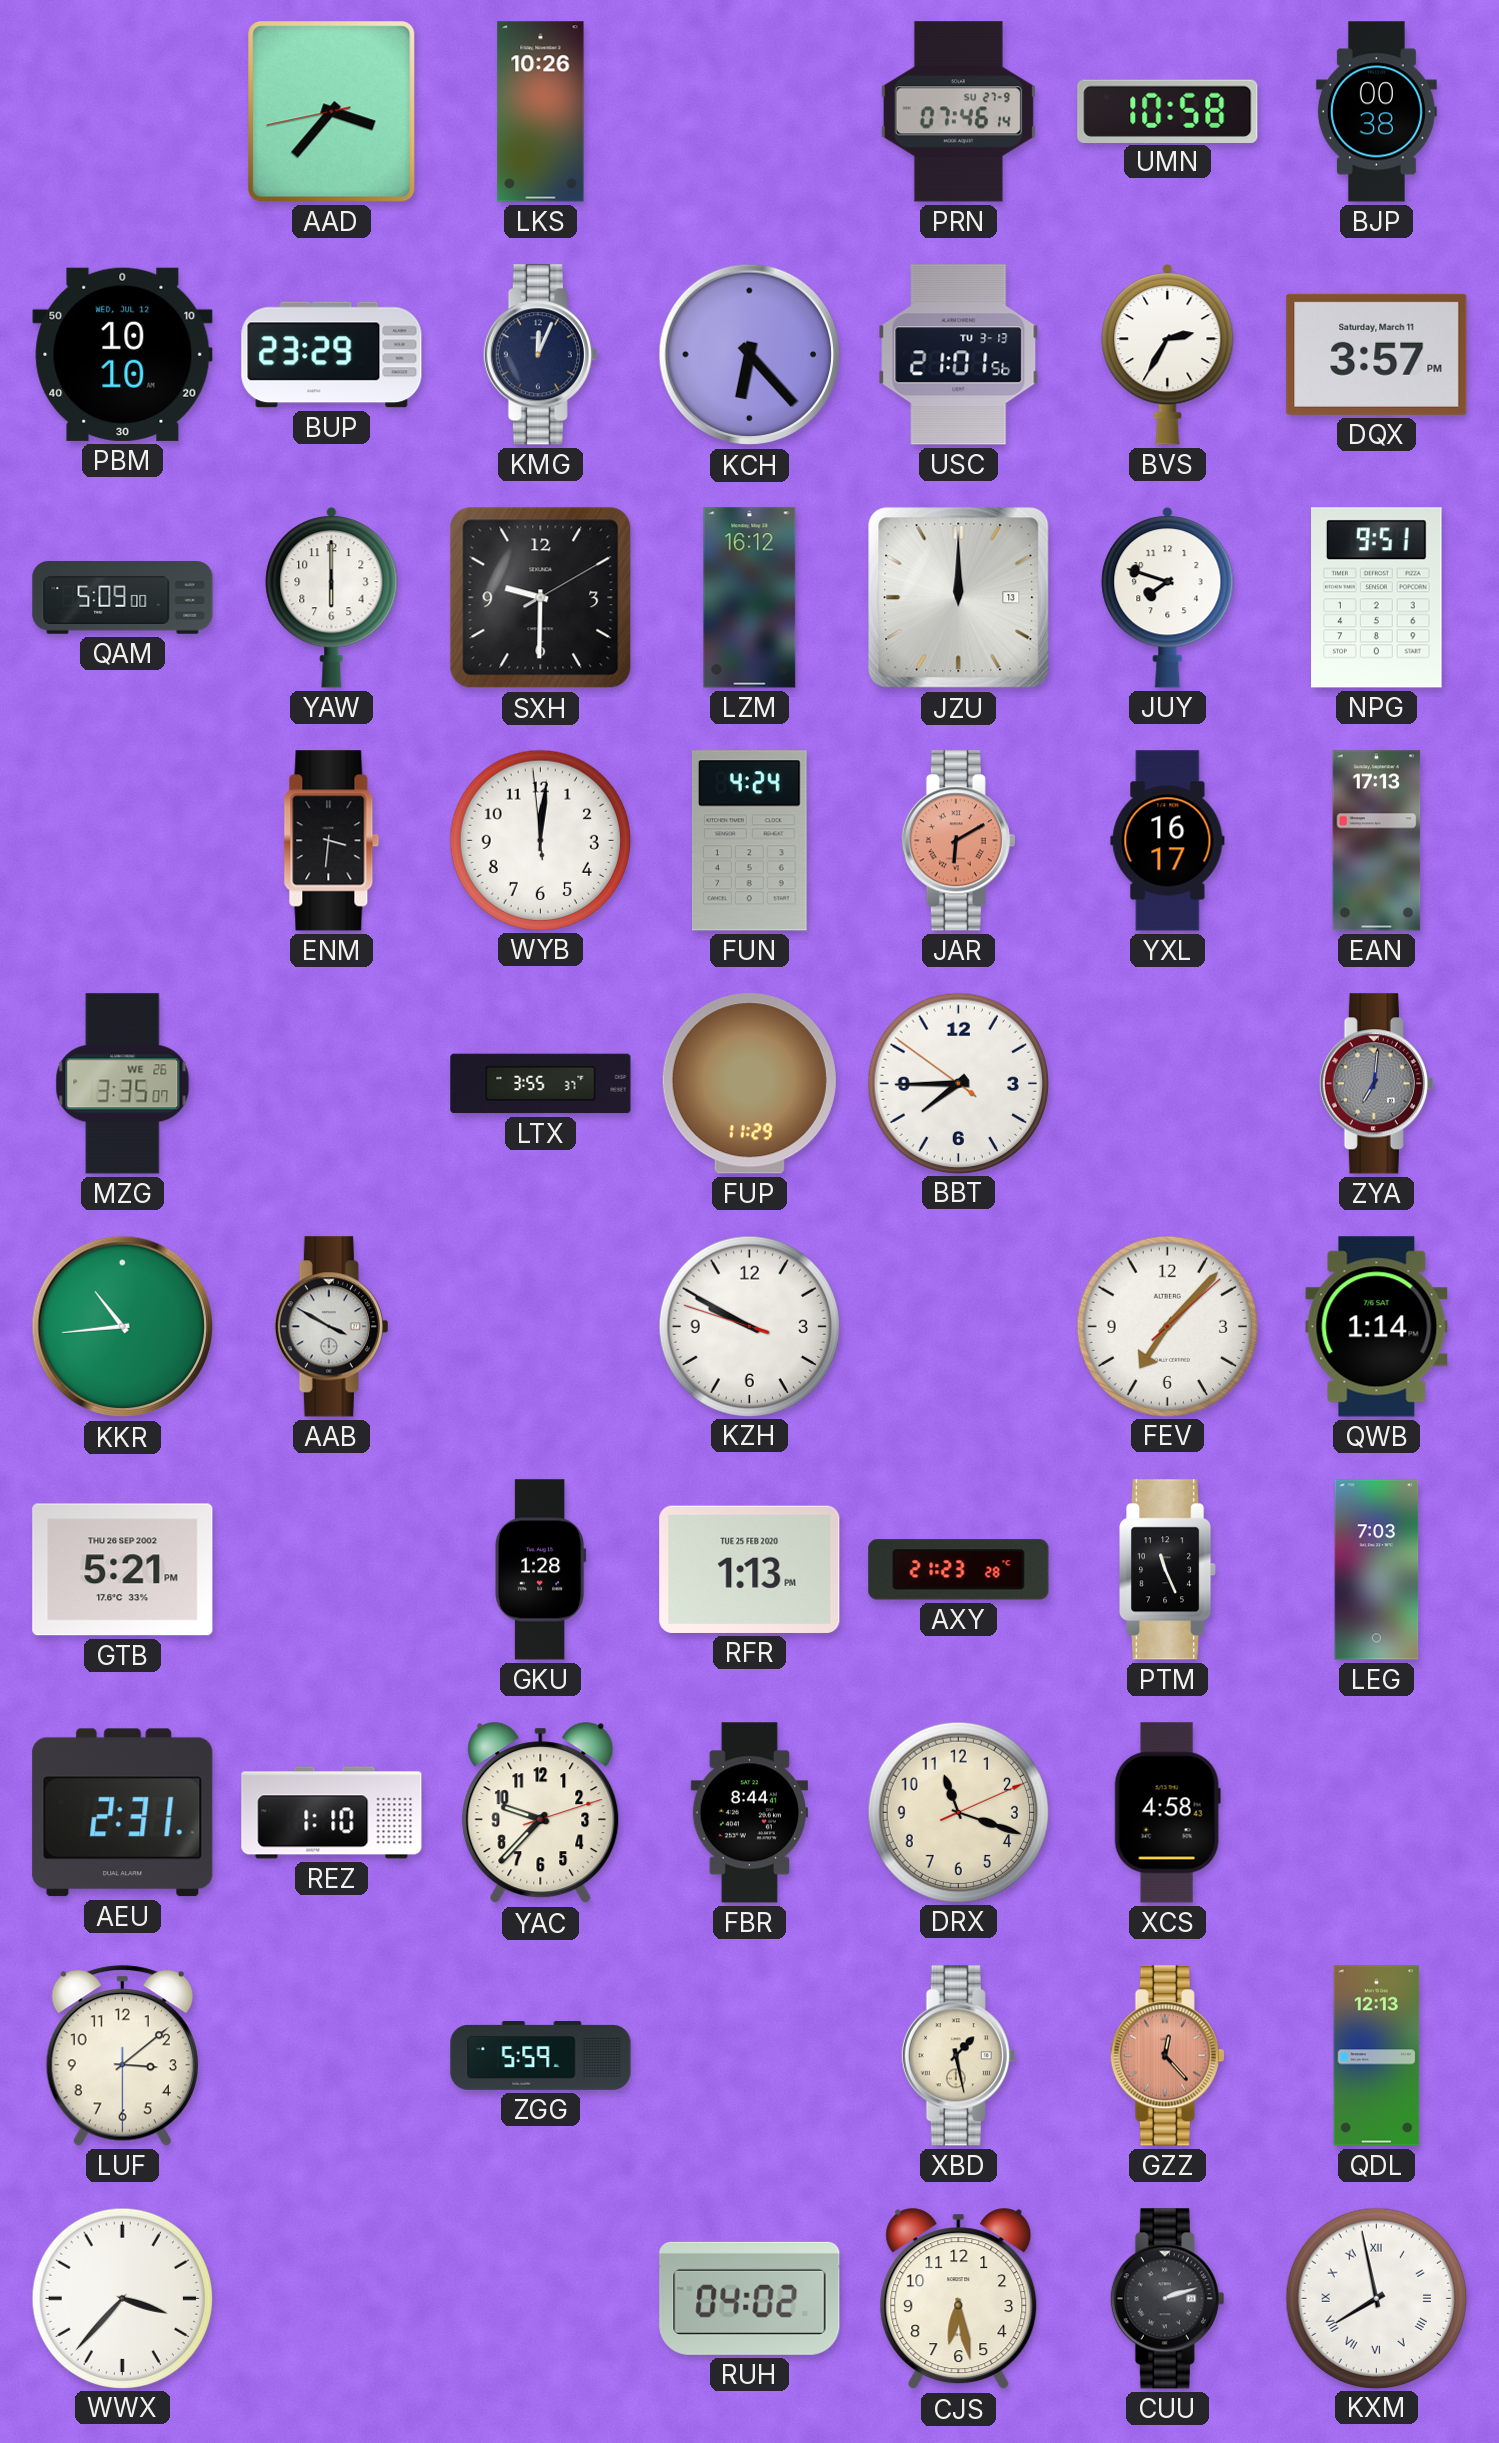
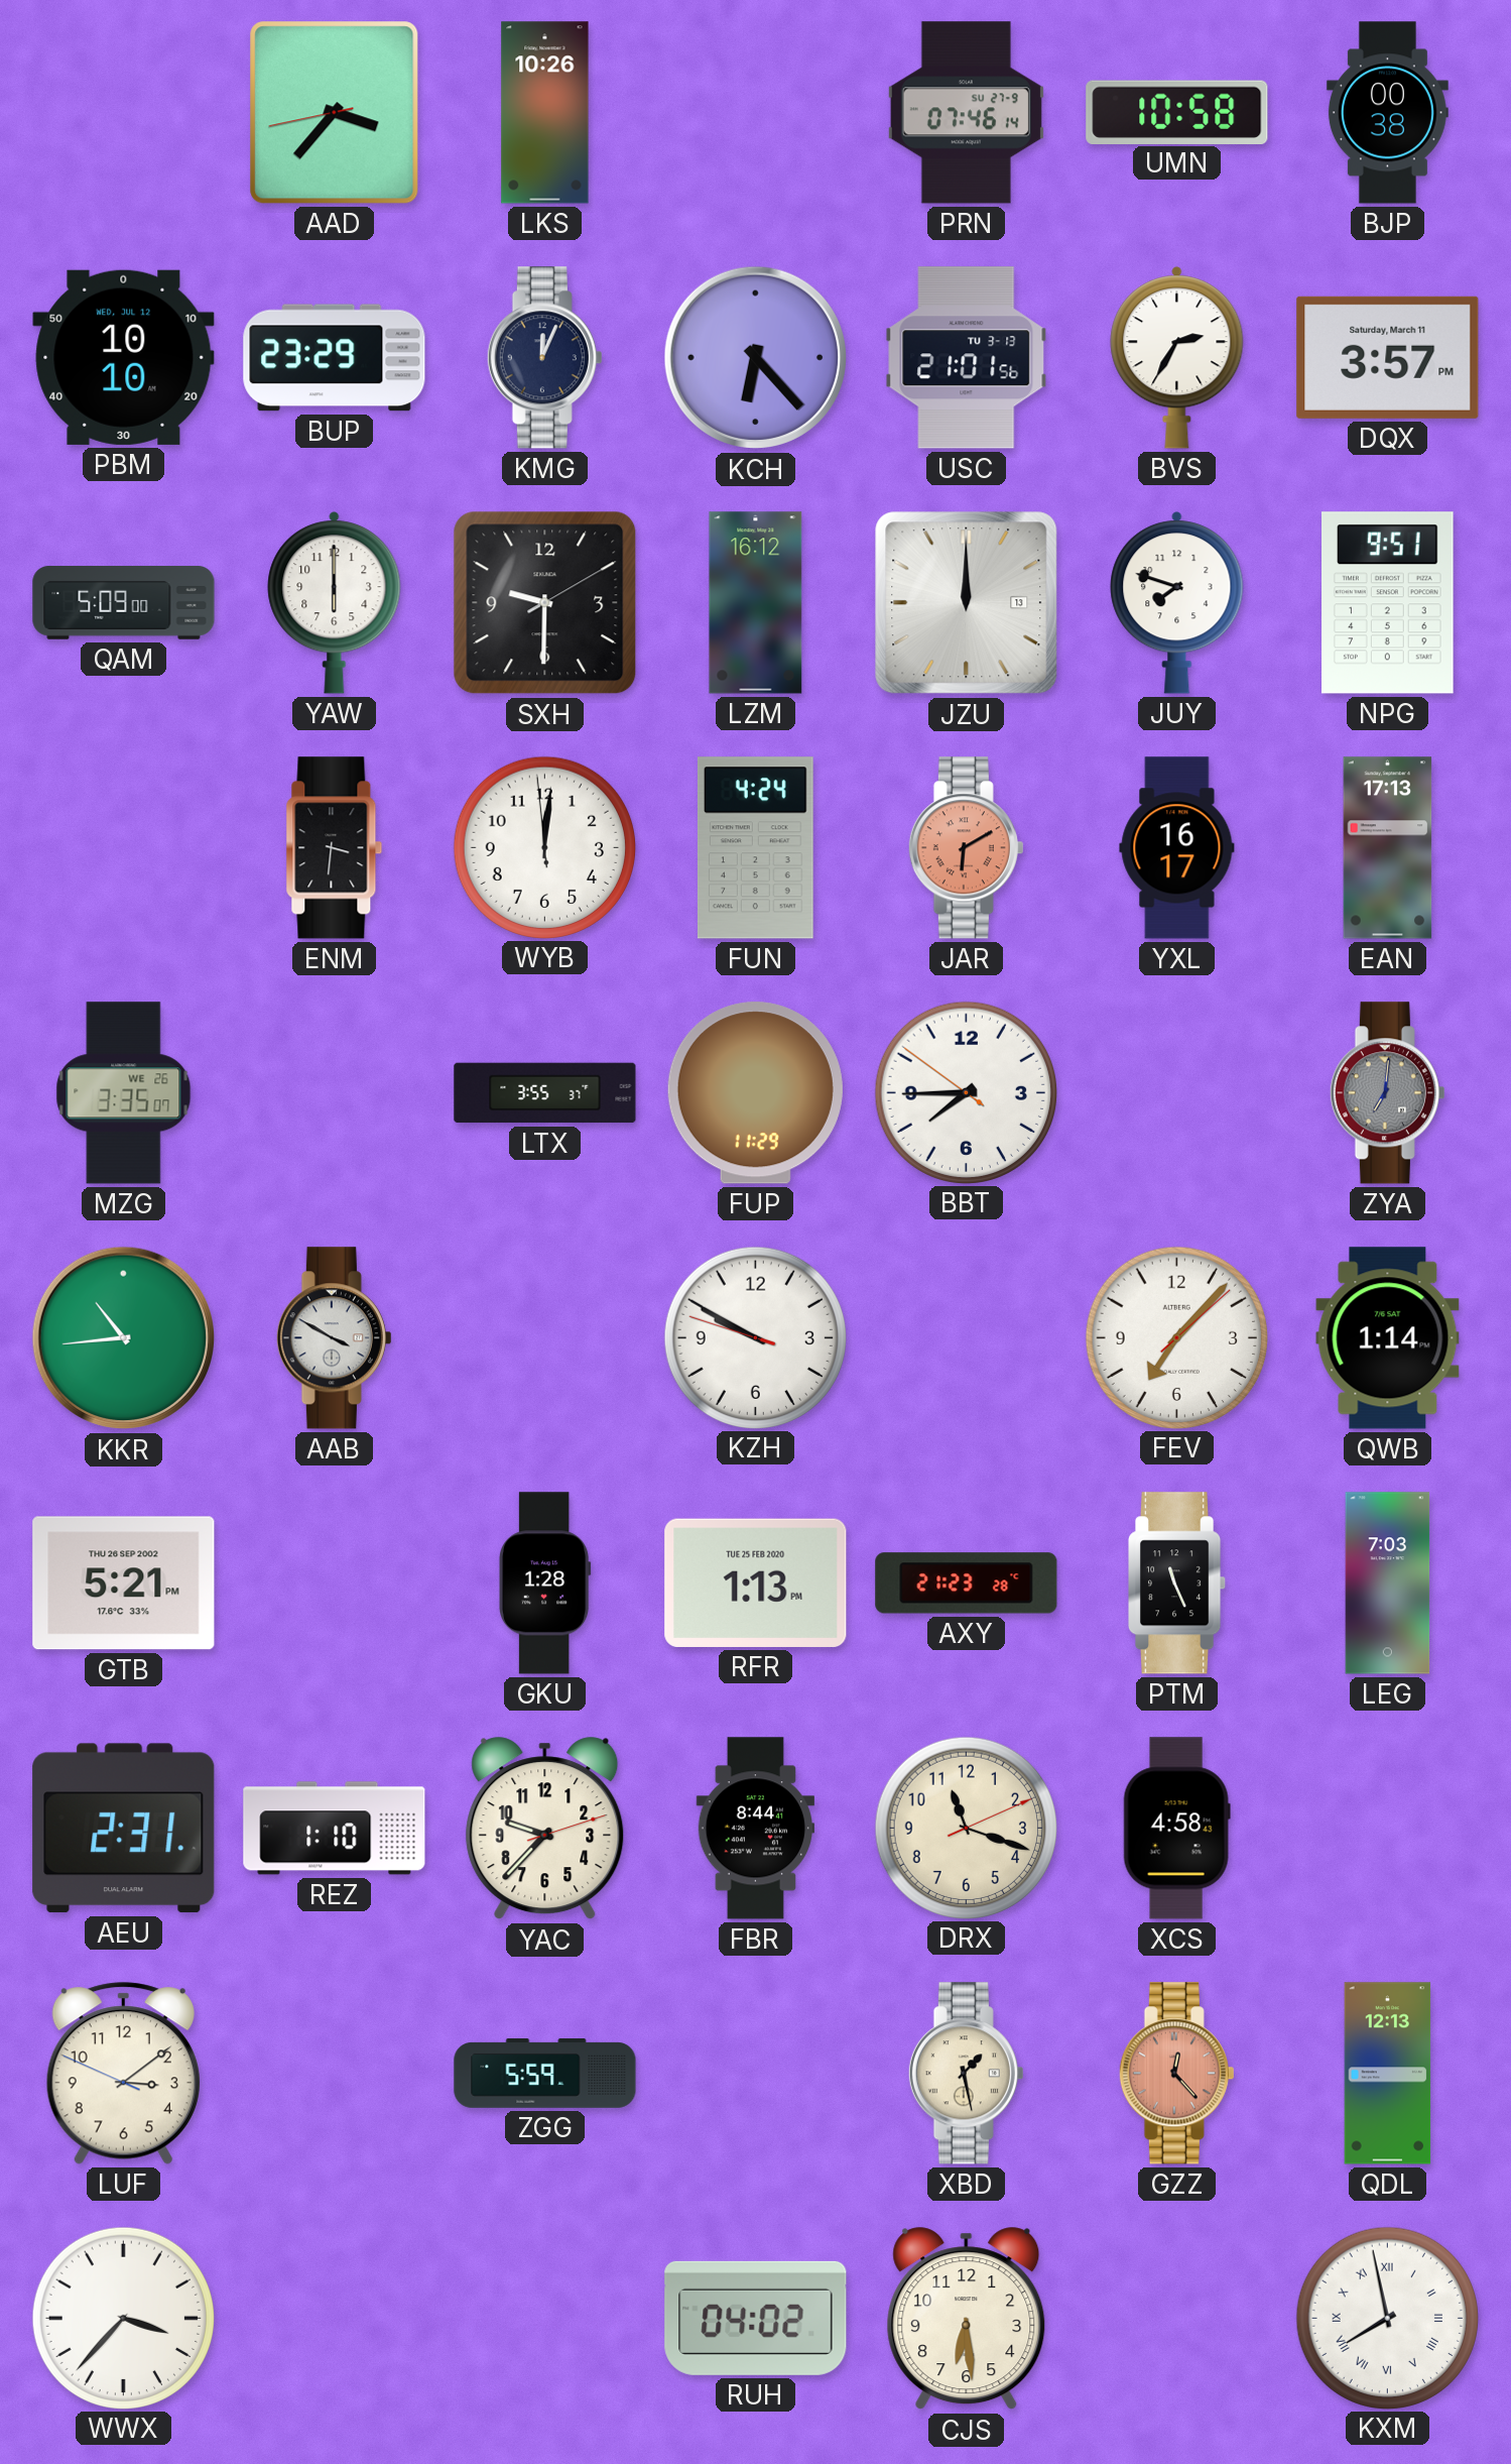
LUF: 3:08:30 -> 3:08:49 (123, 2074)
CJS: 6:28 -> 6:29 (967, 2319)
CUU: 2:12 -> none (1167, 2299)
